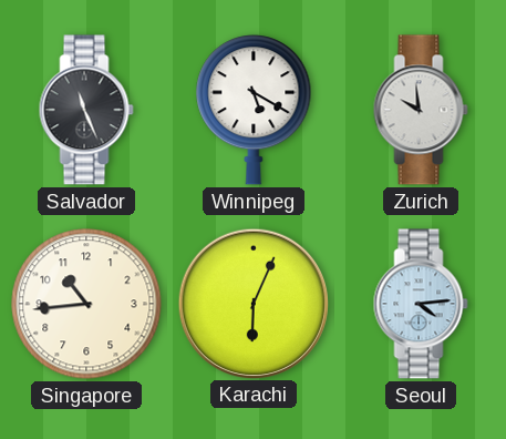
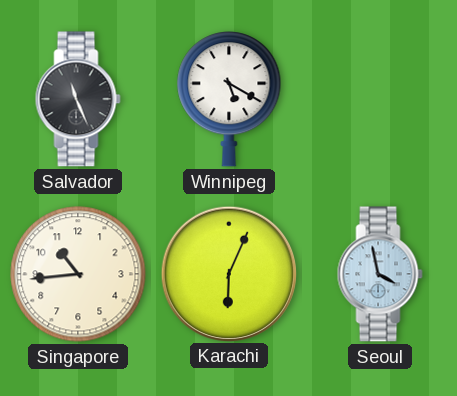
Zurich: 9:59 -> none (421, 110)
Seoul: 4:14 -> 3:58 (380, 274)
